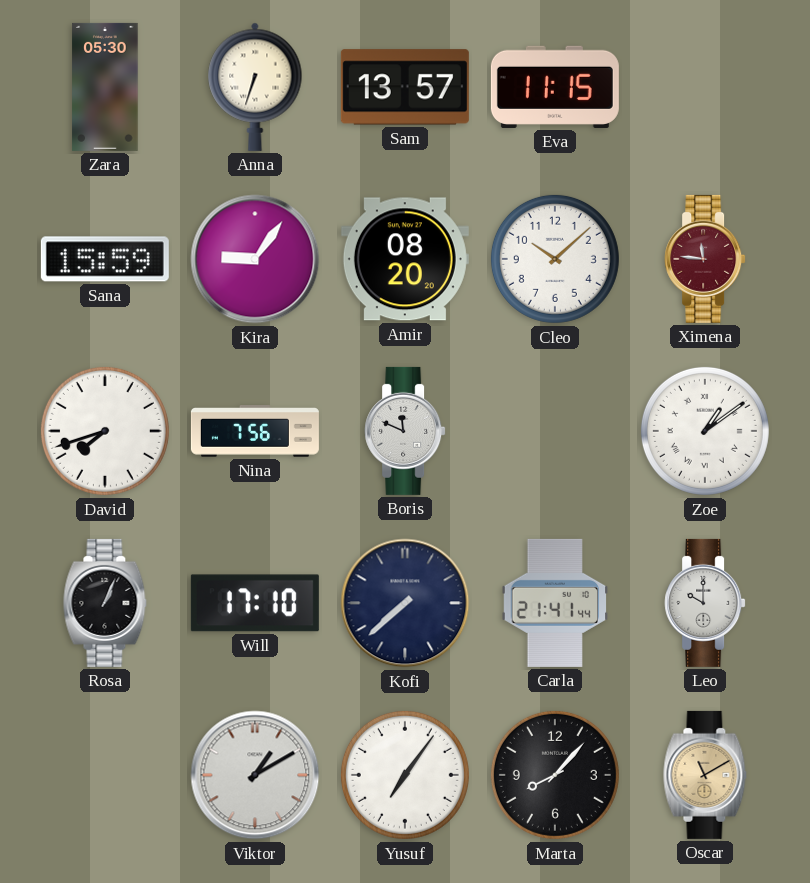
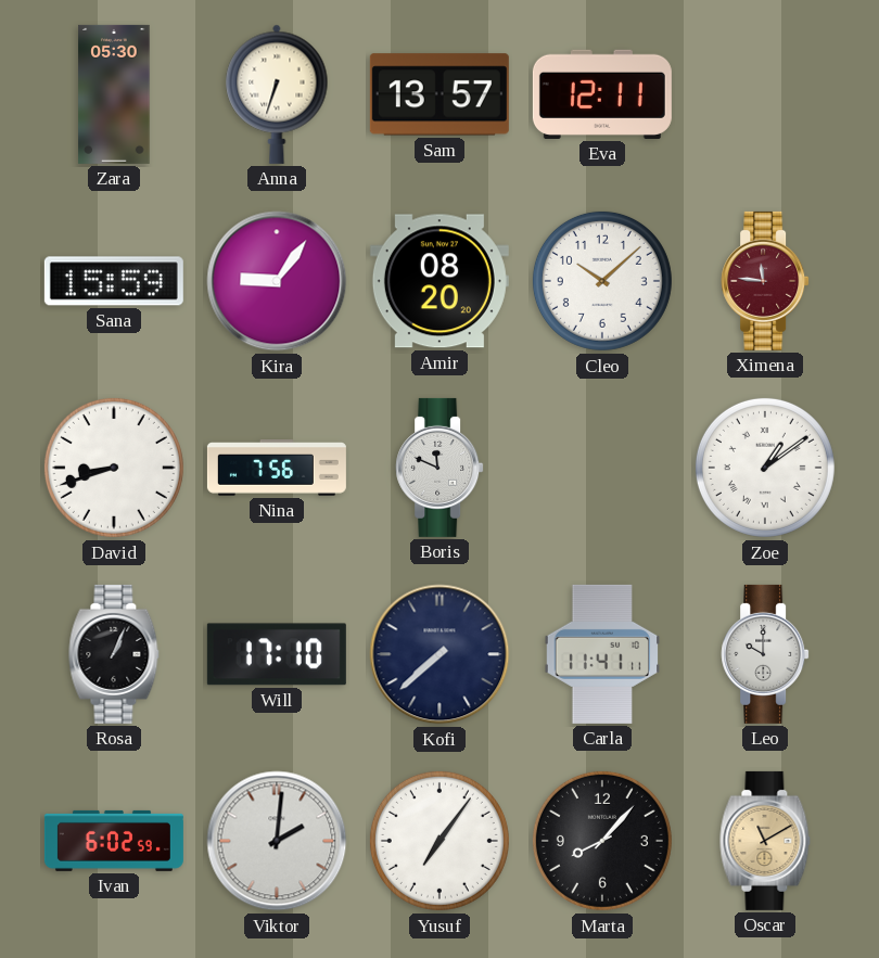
Eva: 11:15 -> 12:11 (602, 94)
David: 7:42 -> 8:42 (114, 468)
Carla: 21:41 -> 11:41 (602, 654)
Ivan: none -> 6:02 (114, 841)
Viktor: 1:10 -> 2:01 (277, 841)
